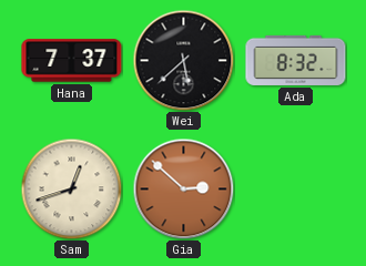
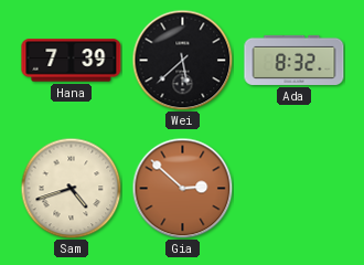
Hana: 7:37 -> 7:39 (72, 61)
Sam: 12:42 -> 4:42 (71, 188)
